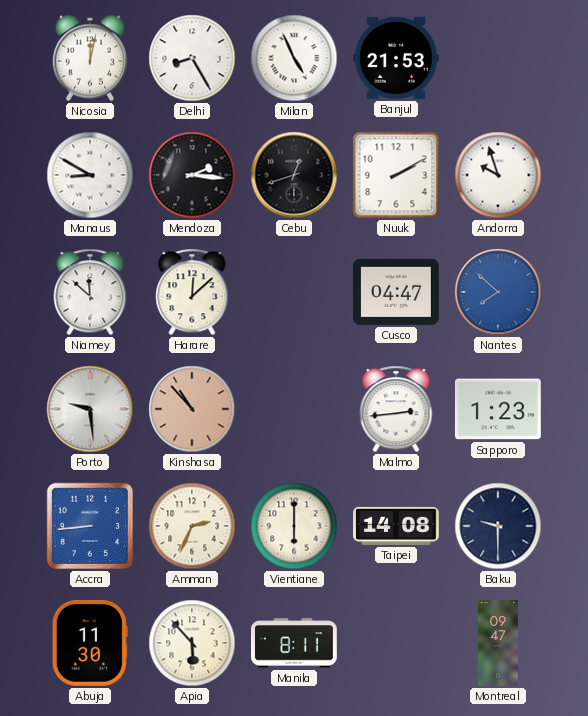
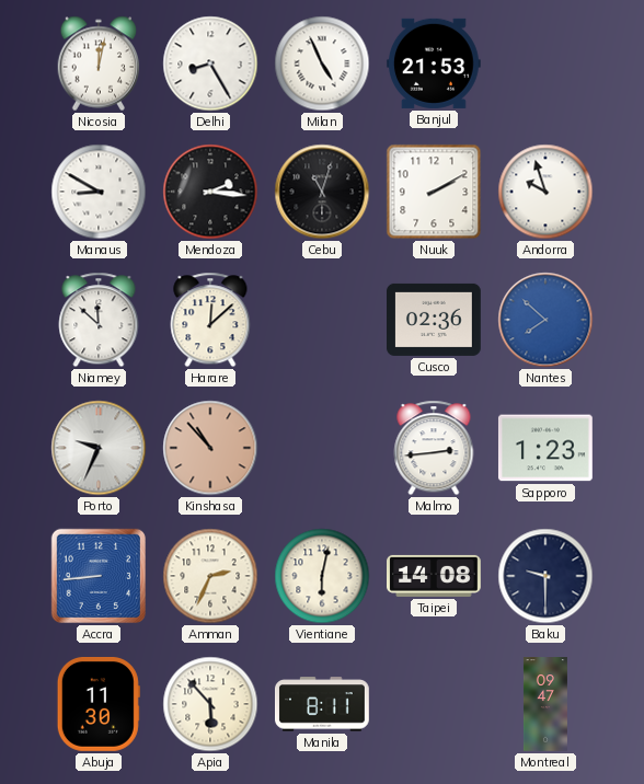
Cebu: 12:42 -> 11:03 (322, 192)
Cusco: 04:47 -> 02:36 (435, 320)
Porto: 9:29 -> 9:34 (99, 448)
Vientiane: 6:00 -> 6:02 (322, 576)
